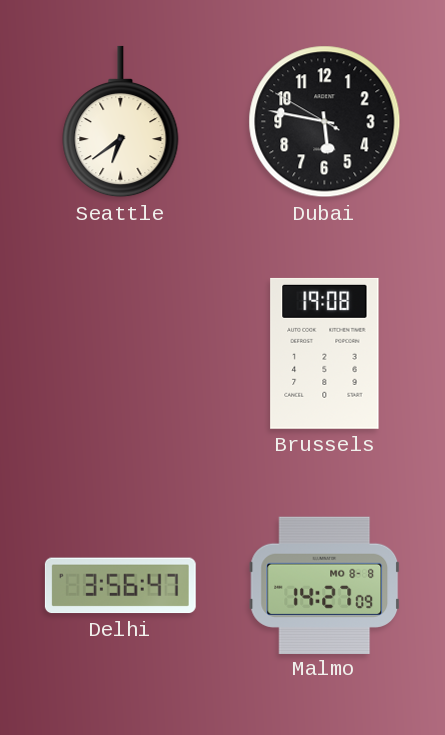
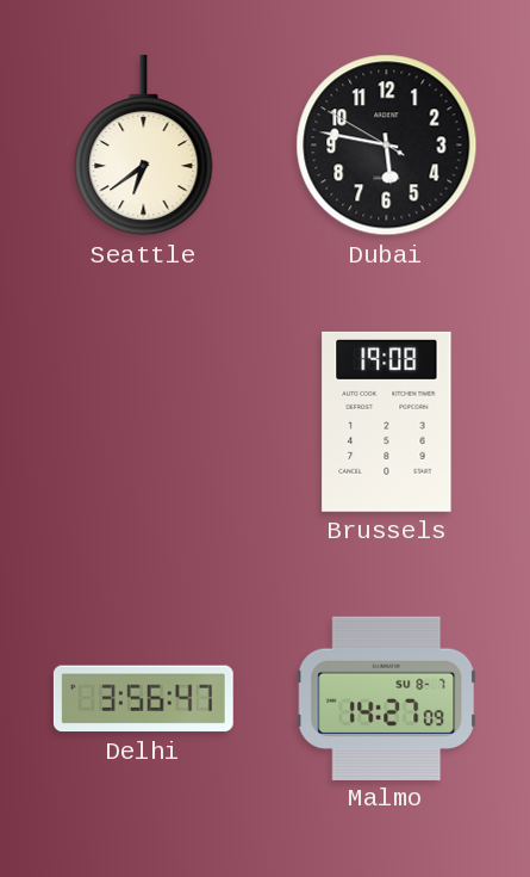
Malmo date: MO 8-8 -> SU 8-7 (387, 698)
